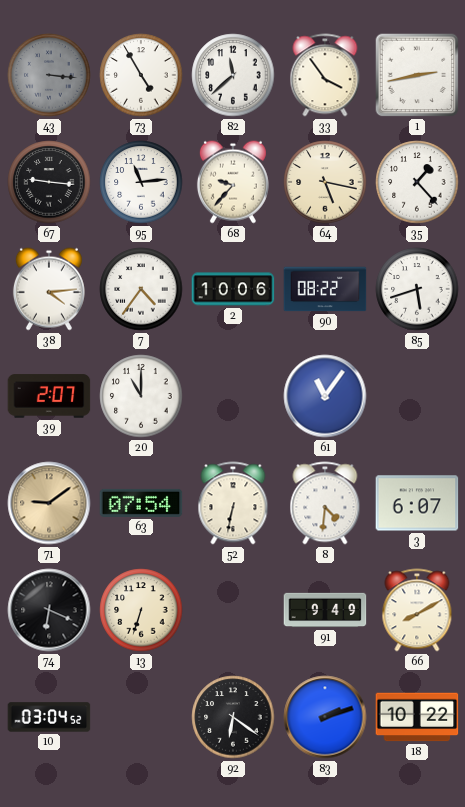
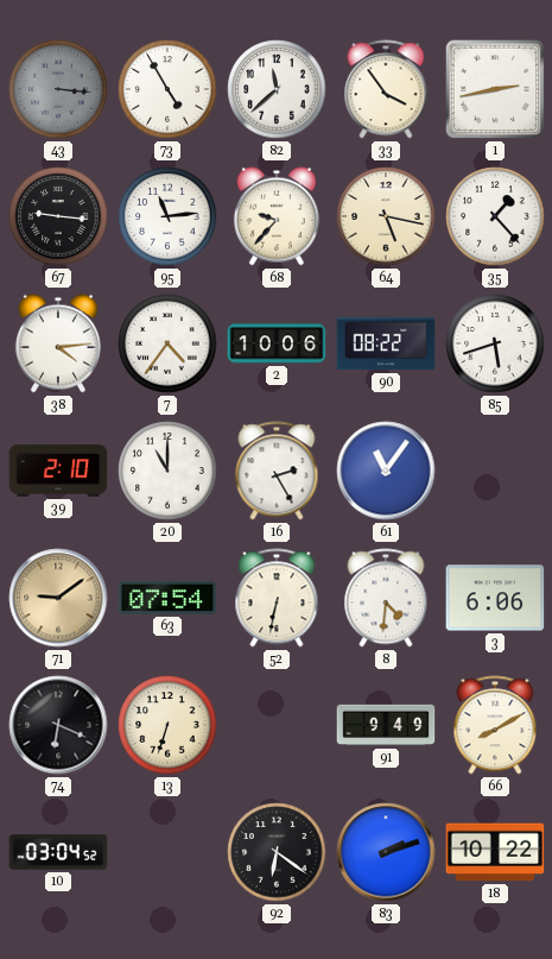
39: 2:07 -> 2:10 (58, 471)
16: none -> 2:25 (277, 471)
3: 6:07 -> 6:06 (495, 598)
